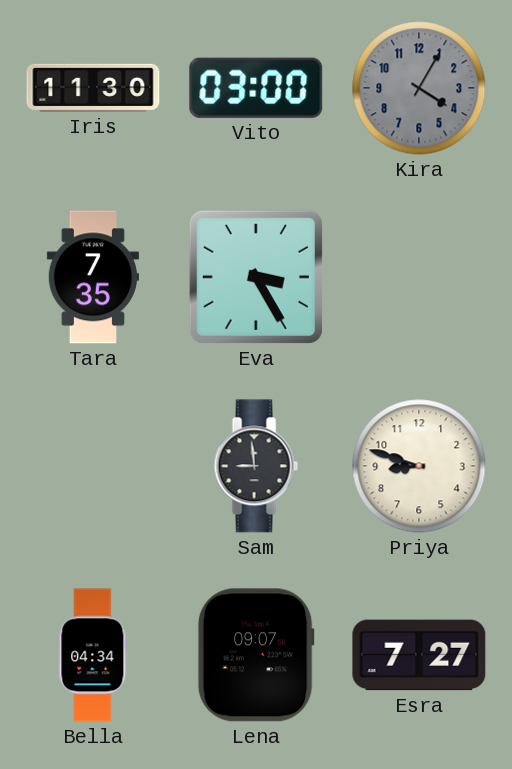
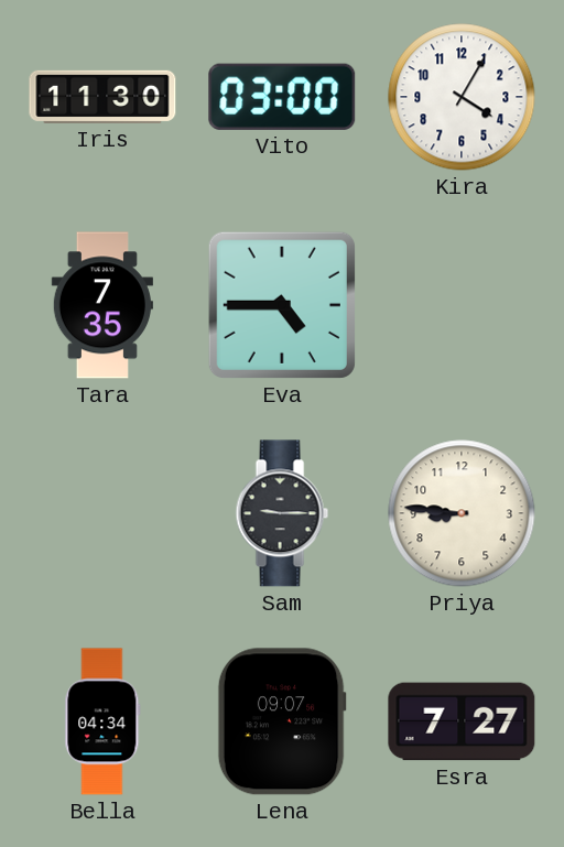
Kira dial: grey -> white (462, 97)
Eva: 3:25 -> 4:45 (282, 305)
Sam: 8:59 -> 9:15 (282, 513)
Priya: 8:48 -> 8:46 (462, 513)
